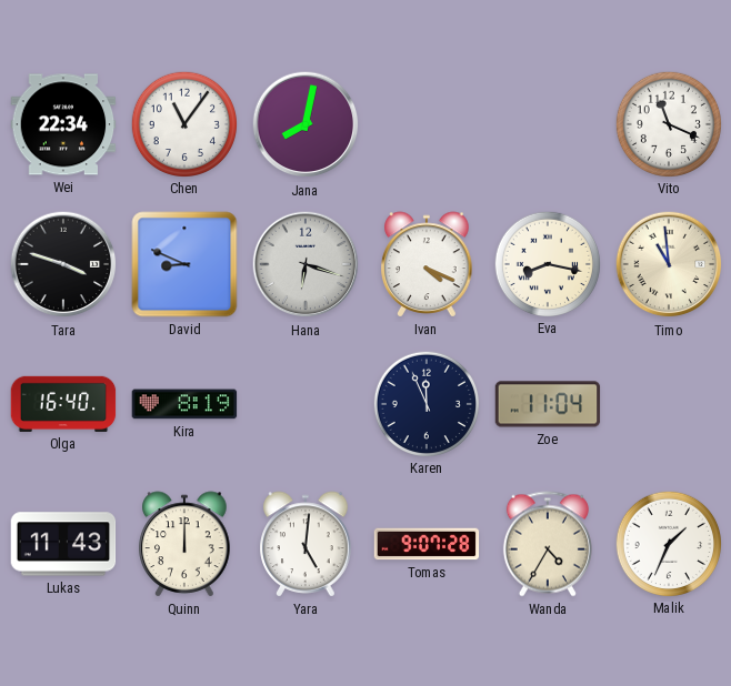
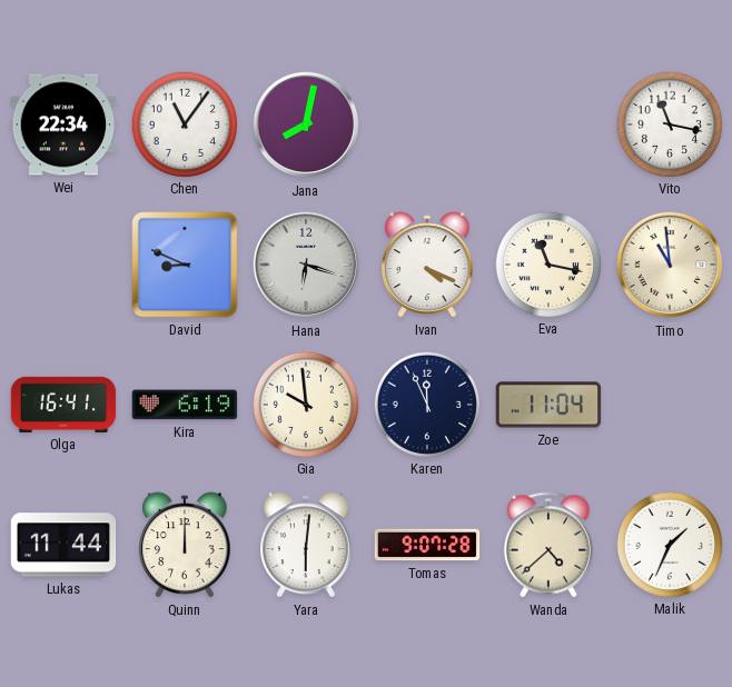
Vito: 11:19 -> 11:17 (669, 123)
Tara: 3:48 -> none (63, 264)
Eva: 8:17 -> 11:17 (547, 263)
Olga: 16:40 -> 16:41 (63, 405)
Kira: 8:19 -> 6:19 (185, 405)
Gia: none -> 9:59 (305, 404)
Lukas: 11:43 -> 11:44 (63, 545)
Yara: 5:01 -> 6:01 (306, 545)
Wanda: 4:35 -> 4:38 (548, 545)
